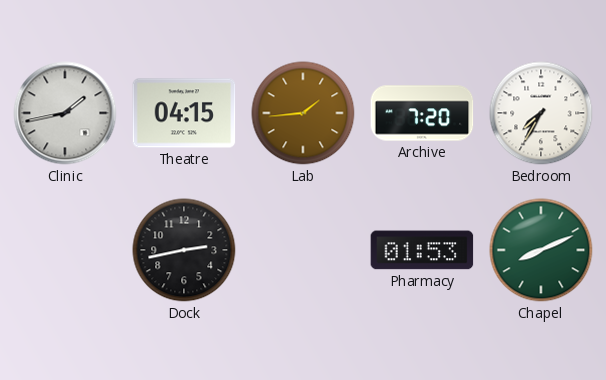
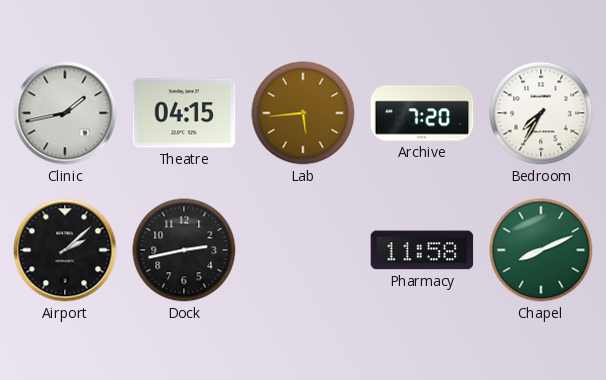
Lab: 1:44 -> 5:44 (303, 113)
Airport: none -> 2:08 (65, 250)
Pharmacy: 01:53 -> 11:58 (422, 250)
